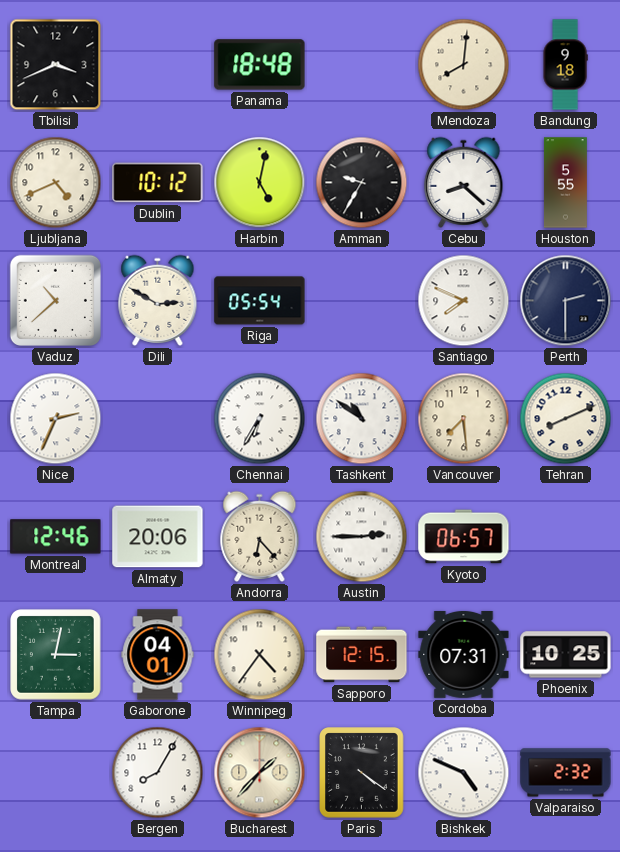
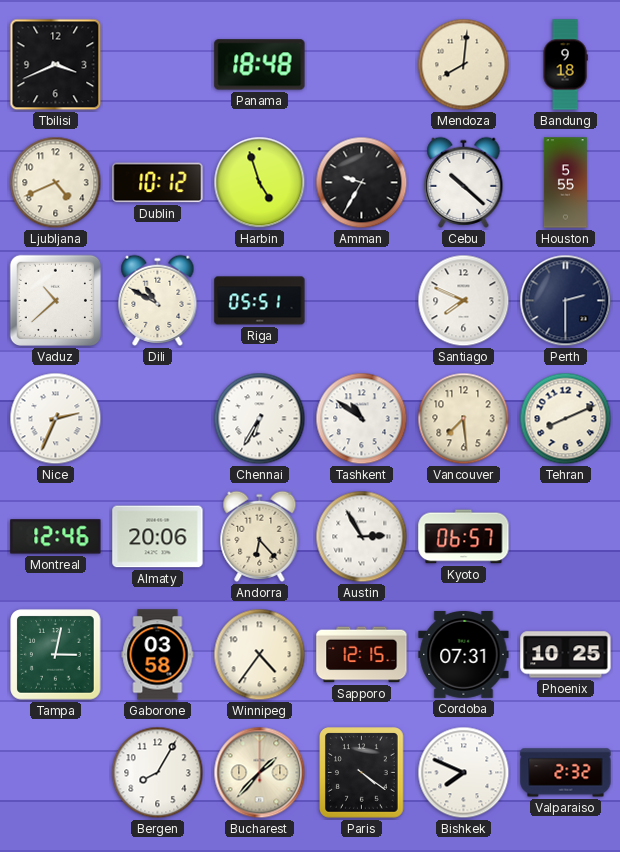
Harbin: 5:02 -> 4:57 (260, 183)
Cebu: 8:22 -> 10:22 (464, 182)
Dili: 2:50 -> 10:50 (158, 300)
Riga: 05:54 -> 05:51 (260, 301)
Austin: 2:45 -> 2:55 (362, 537)
Gaborone: 04:01 -> 03:58 (158, 655)
Bishkek: 4:49 -> 7:49 (464, 773)
